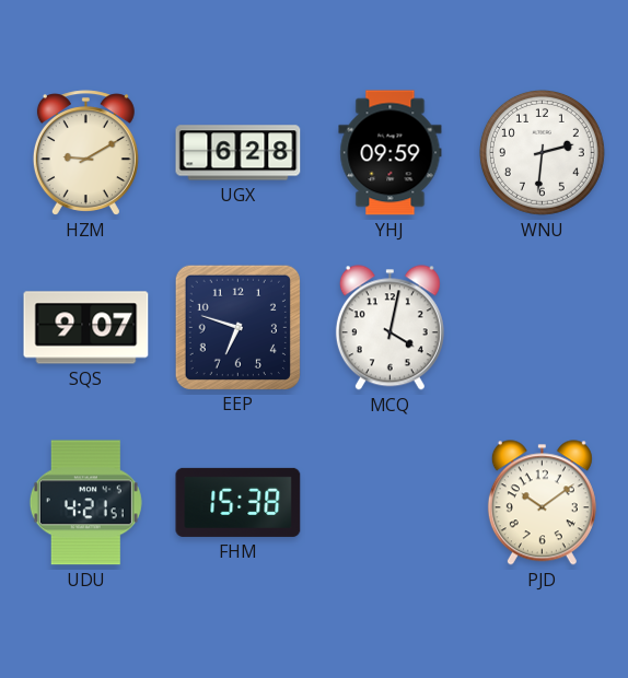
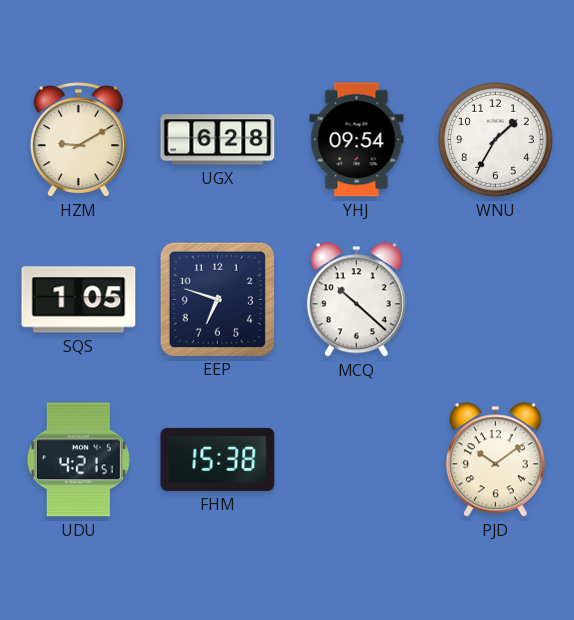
YHJ: 09:59 -> 09:54 (357, 140)
WNU: 2:31 -> 1:35 (495, 139)
SQS: 9:07 -> 1:05 (79, 300)
MCQ: 4:02 -> 10:22 (356, 300)
